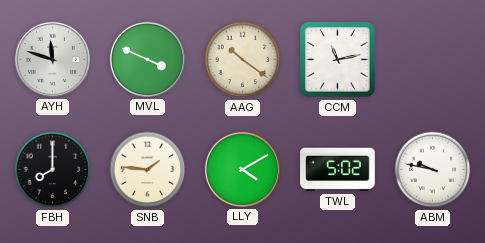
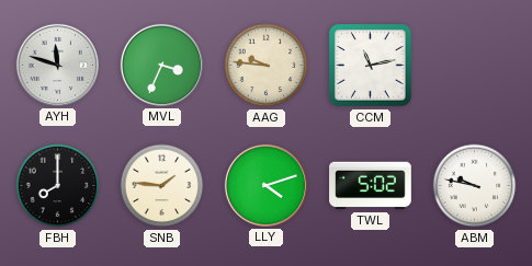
MVL: 3:49 -> 3:34 (161, 65)
AAG: 10:21 -> 9:46 (267, 66)
LLY: 4:10 -> 4:12 (265, 185)
